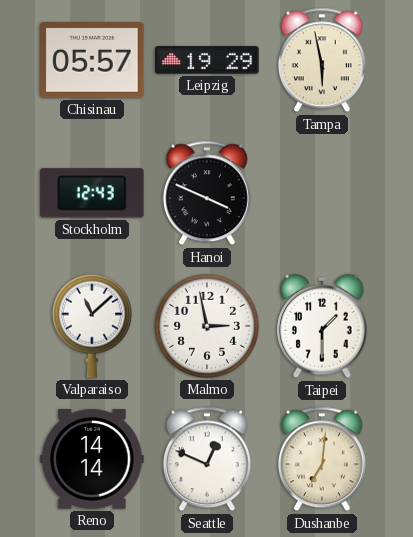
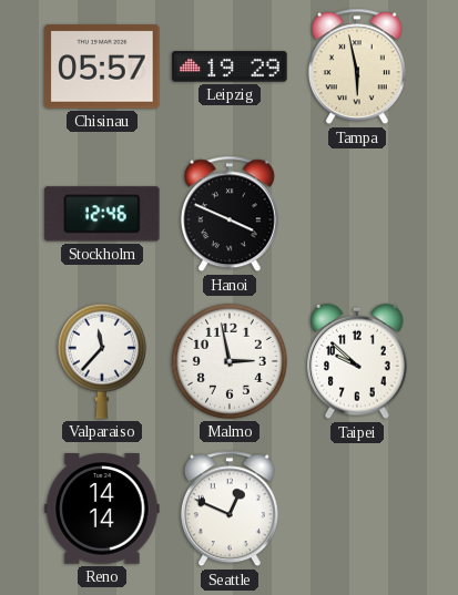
Stockholm: 12:43 -> 12:46 (102, 214)
Valparaiso: 11:08 -> 11:37 (102, 361)
Taipei: 1:30 -> 9:52 (357, 361)
Dushanbe: 7:01 -> none (322, 459)
